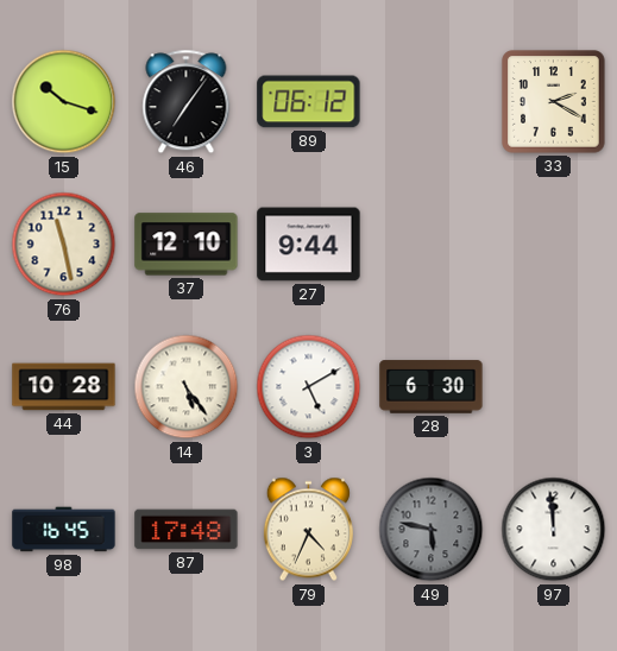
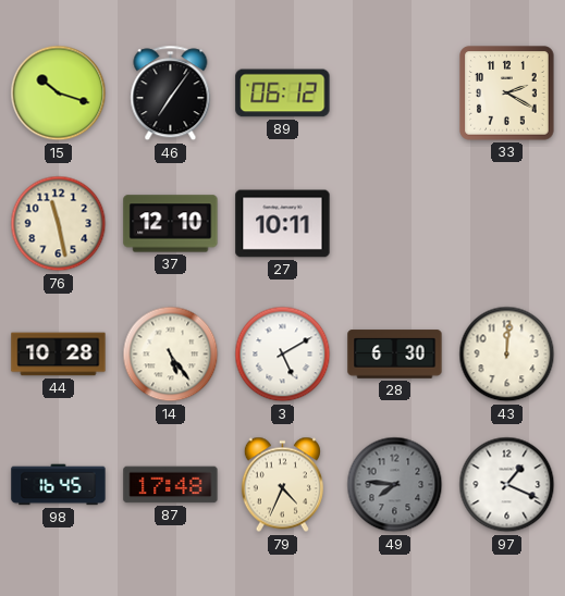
27: 9:44 -> 10:11 (283, 224)
43: none -> 12:01 (507, 355)
49: 5:47 -> 7:46 (395, 485)
97: 11:59 -> 1:19 (507, 485)
